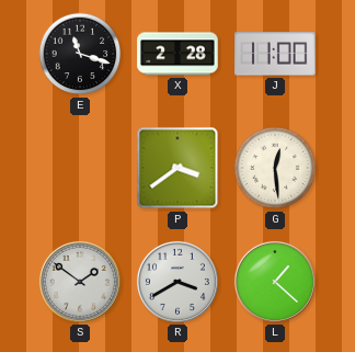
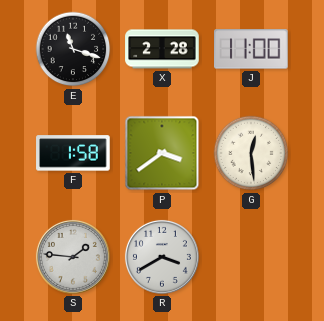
F: none -> 1:58 (73, 153)
S: 1:51 -> 1:46 (73, 257)
L: 1:22 -> none (275, 282)
